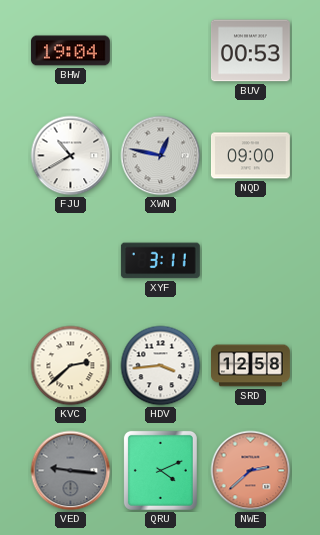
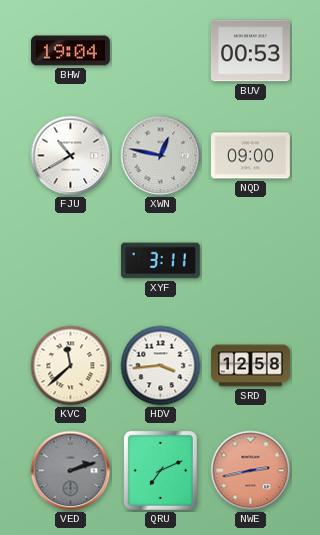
KVC: 2:38 -> 11:38 (71, 366)
VED: 9:16 -> 2:12 (71, 471)
QRU: 4:11 -> 7:11 (160, 470)
NWE: 2:38 -> 2:43 (251, 471)
